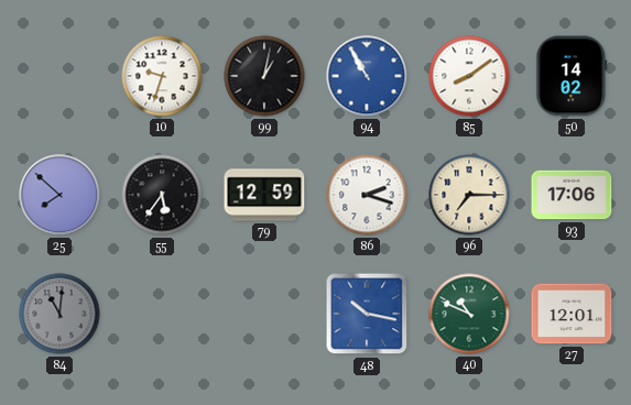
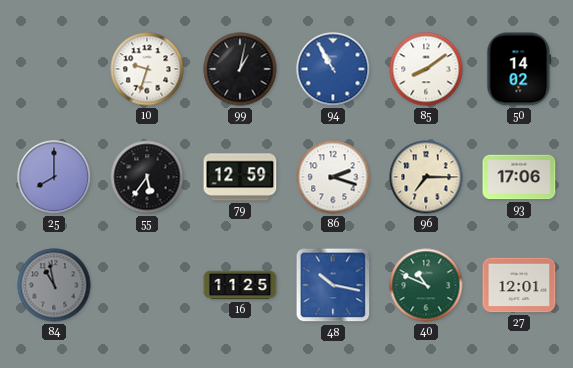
25: 7:52 -> 8:00 (54, 177)
84: 11:01 -> 10:58 (54, 285)
16: none -> 11:25 (240, 285)
